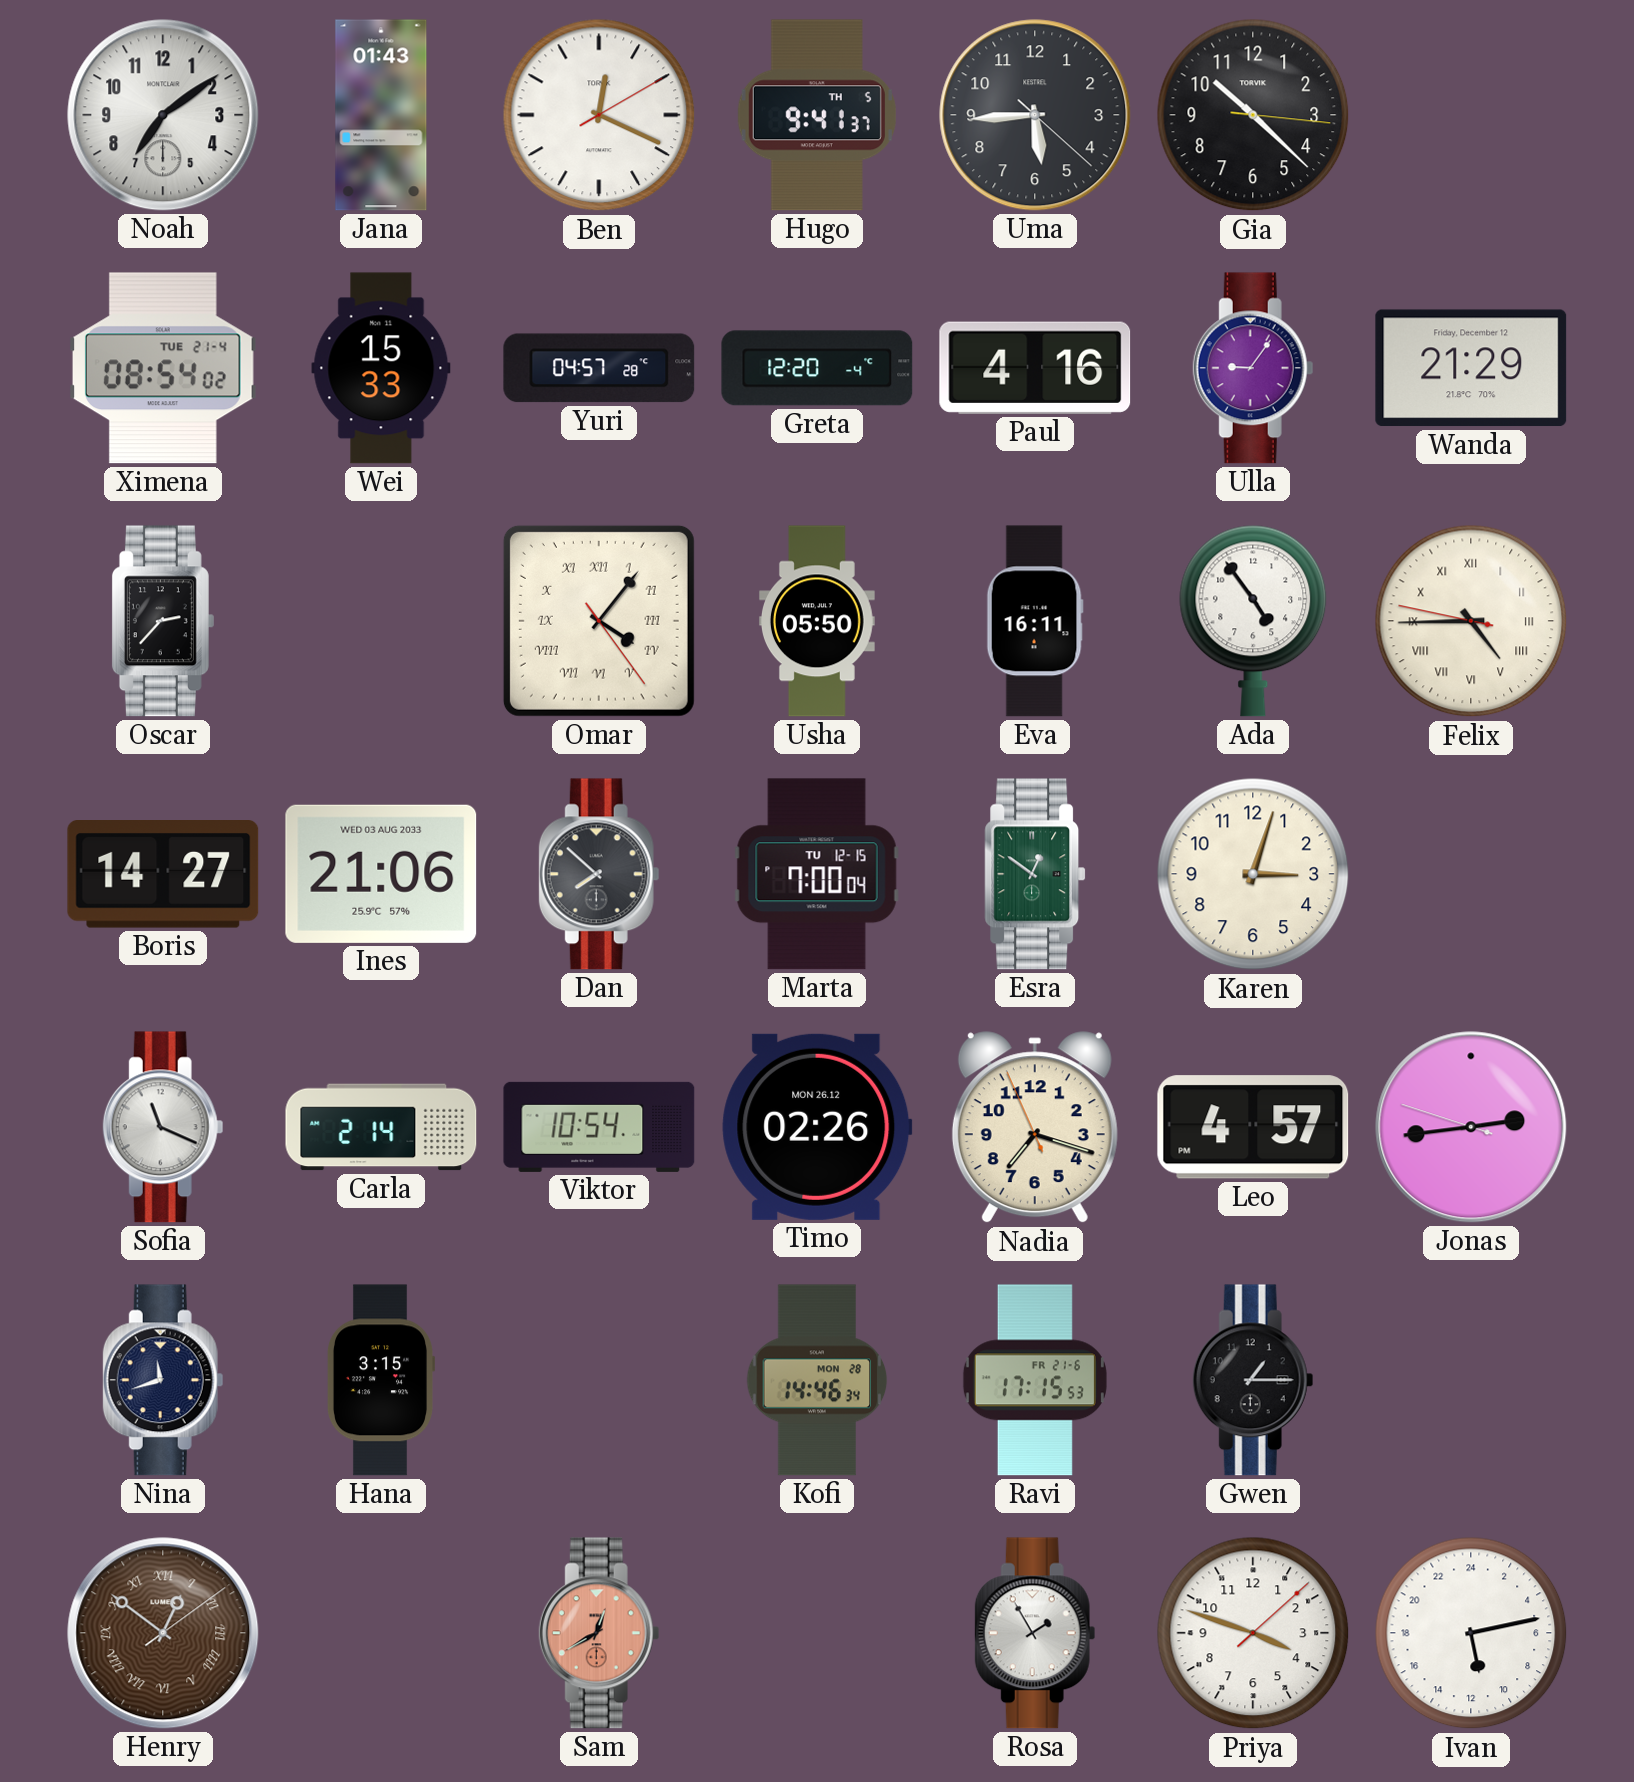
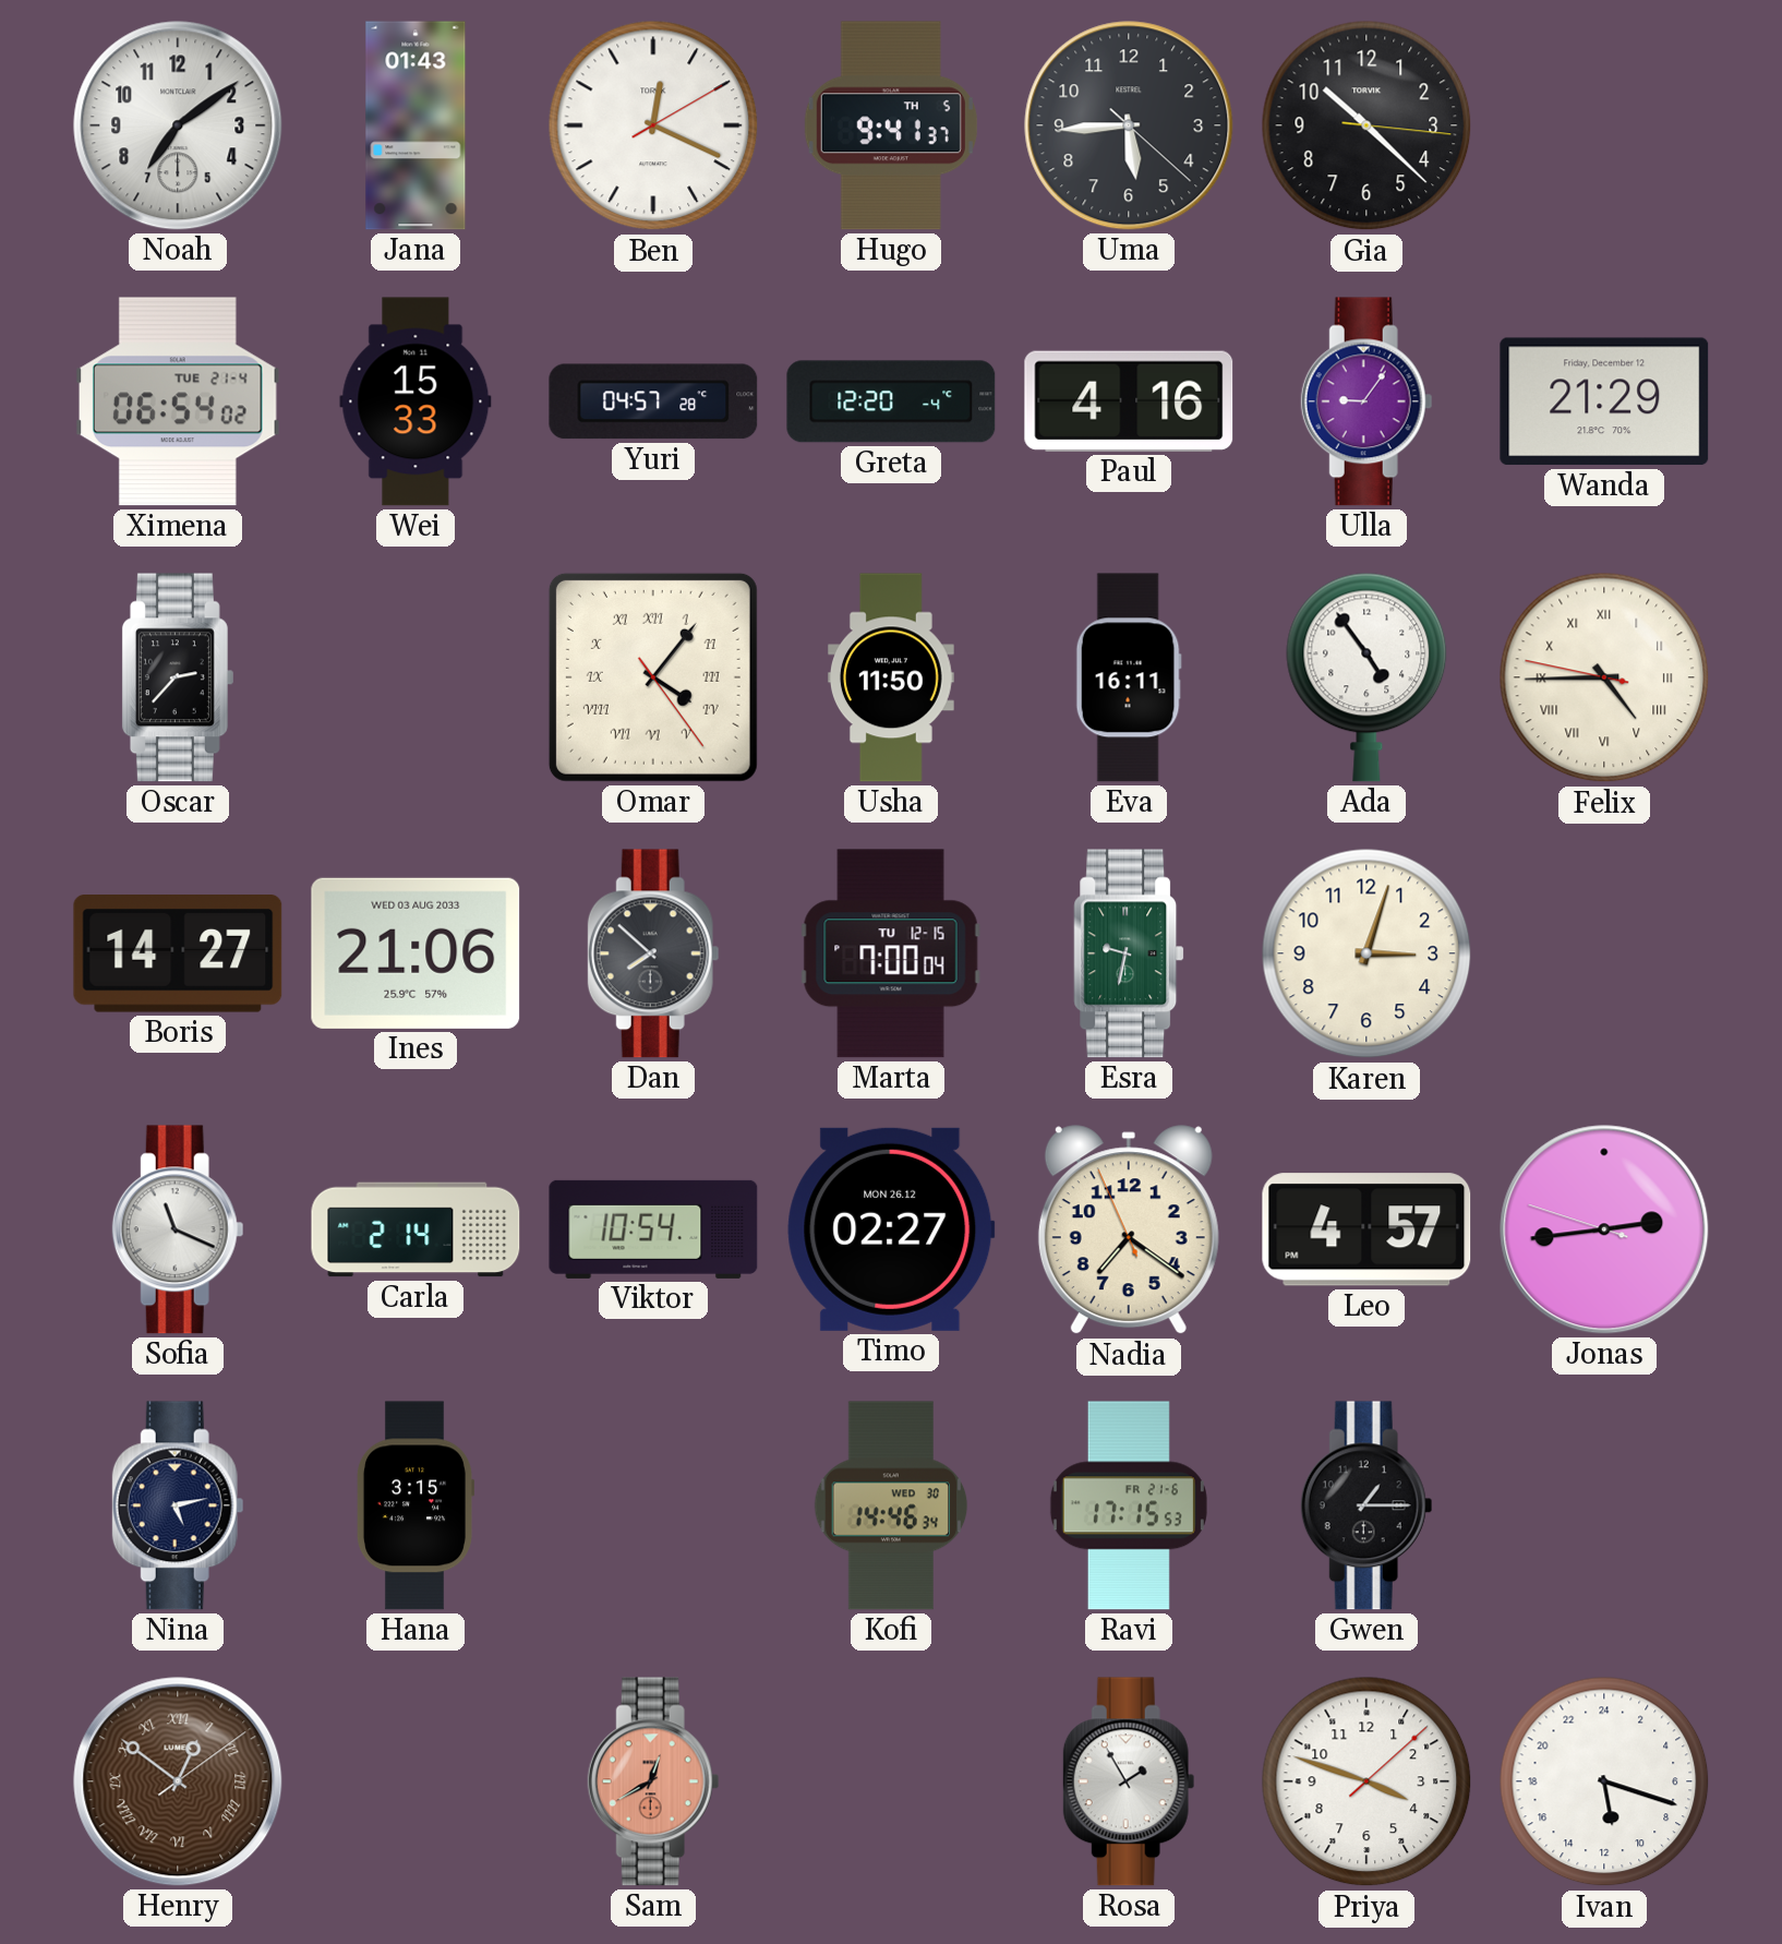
Ximena: 08:54 -> 06:54 (178, 401)
Usha: 05:50 -> 11:50 (891, 677)
Esra: 12:51 -> 9:32 (1129, 953)
Timo: 02:26 -> 02:27 (891, 1229)
Nadia: 7:17 -> 7:20 (1129, 1231)
Nina: 11:42 -> 5:13 (178, 1505)
Kofi date: MON 28 -> WED 30 (891, 1505)
Ivan: 11:13 -> 11:18 (1604, 1781)
